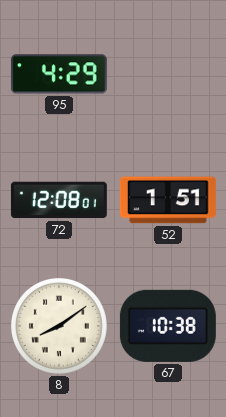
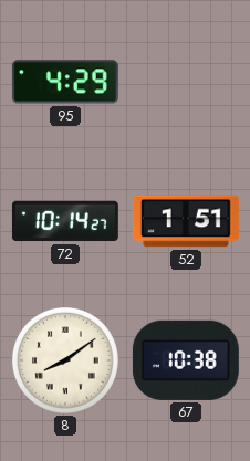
72: 12:08 -> 10:14 (65, 221)
